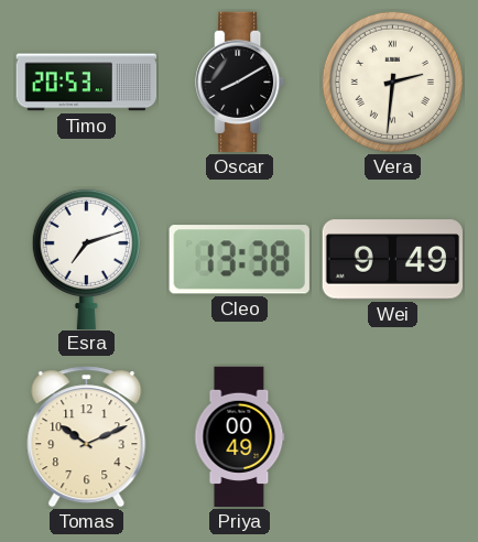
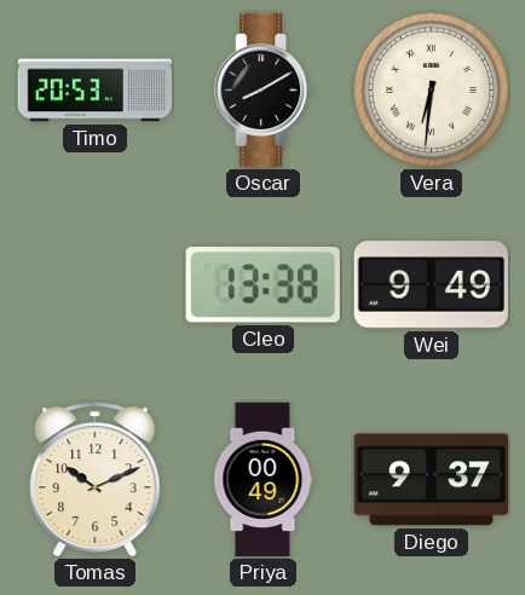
Vera: 2:31 -> 6:31 (431, 89)
Esra: 7:12 -> none (86, 258)
Diego: none -> 9:37 (431, 480)
